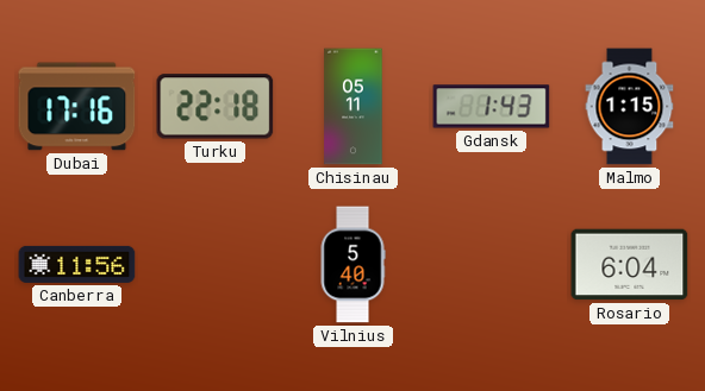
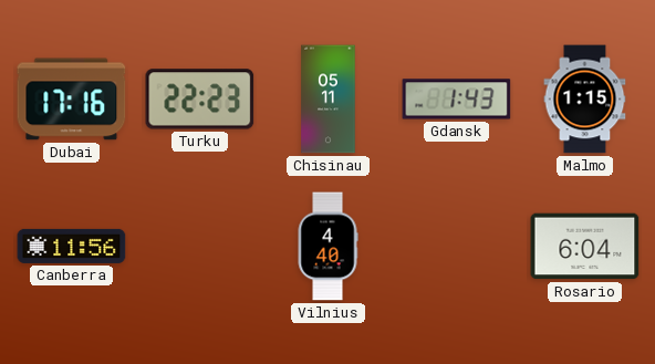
Turku: 22:18 -> 22:23 (200, 100)
Vilnius: 5:40 -> 4:40 (327, 247)
